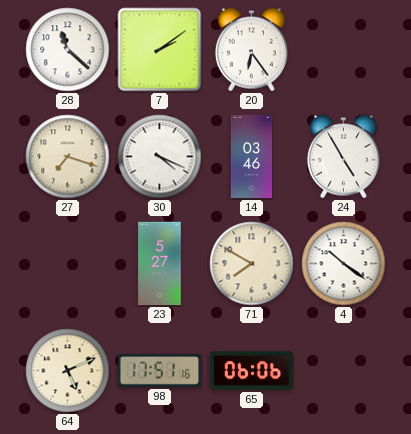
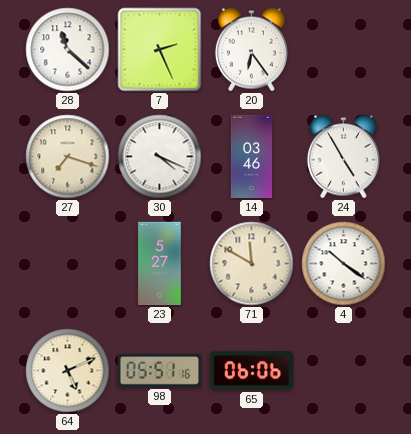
7: 2:09 -> 2:26 (160, 50)
71: 7:50 -> 11:50 (252, 264)
98: 17:51 -> 05:51 (160, 371)
